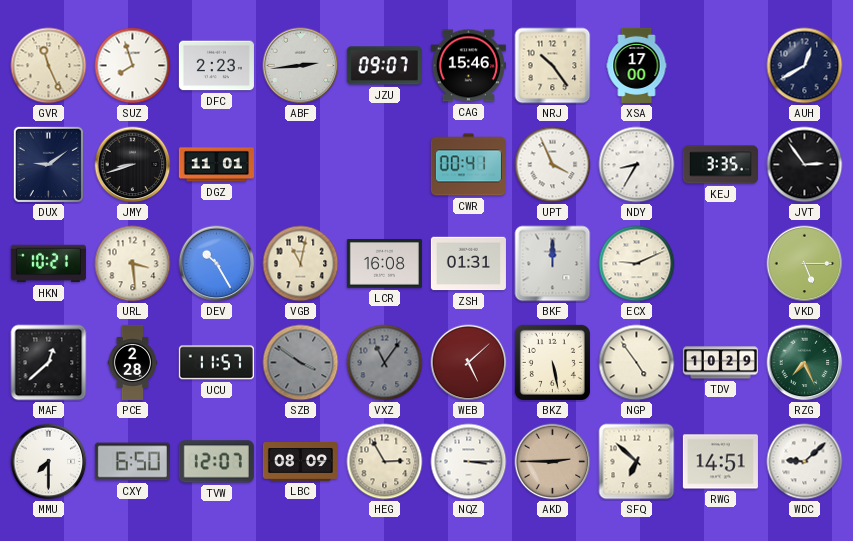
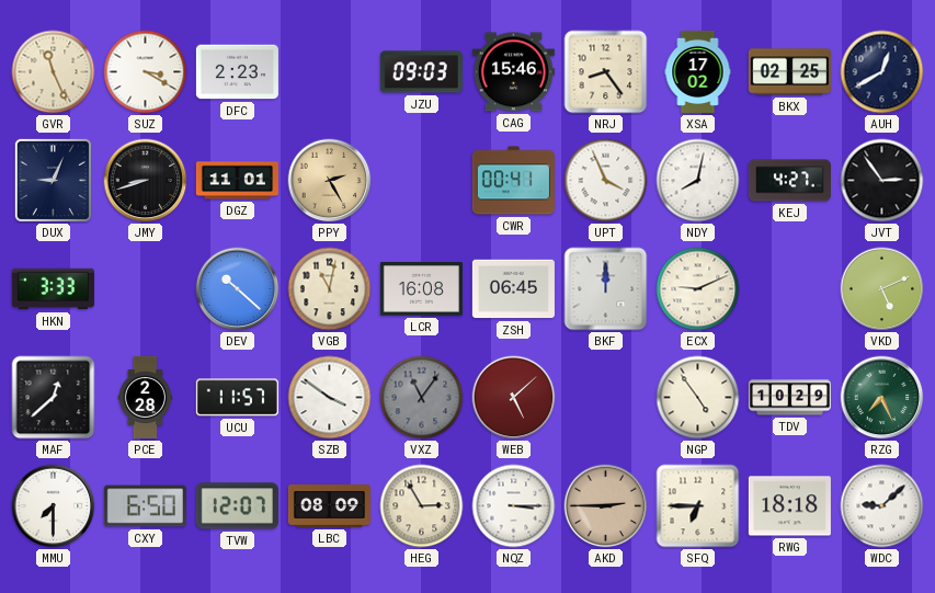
SUZ: 7:57 -> 3:20 (146, 72)
ABF: 2:44 -> none (301, 66)
JZU: 09:07 -> 09:03 (421, 72)
NRJ: 10:24 -> 8:24 (606, 72)
XSA: 17:00 -> 17:02 (698, 71)
BKX: none -> 02:25 (789, 72)
DUX: 9:09 -> 9:04 (53, 180)
PPY: none -> 2:25 (330, 181)
NDY: 8:35 -> 8:02 (698, 181)
KEJ: 3:35 -> 4:27 (789, 181)
HKN: 10:21 -> 3:33 (53, 289)
URL: 3:29 -> none (133, 264)
DEV: 10:25 -> 10:22 (238, 289)
ZSH: 01:31 -> 06:45 (513, 289)
VKD: 5:15 -> 5:11 (882, 289)
SZB dial: grey -> white (330, 398)
BKZ: 5:28 -> none (552, 362)
SFQ: 6:52 -> 6:45 (698, 506)
RWG: 14:51 -> 18:18 (789, 506)
